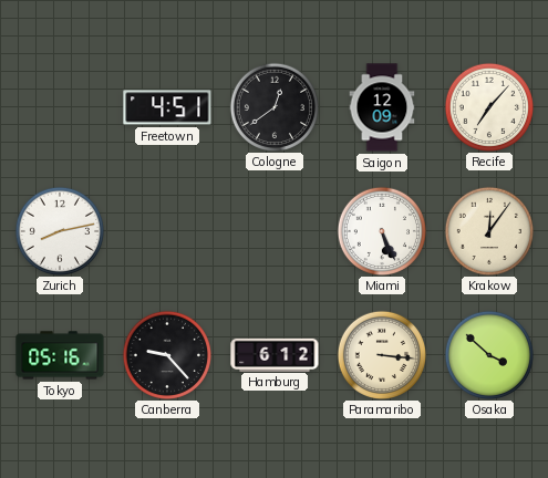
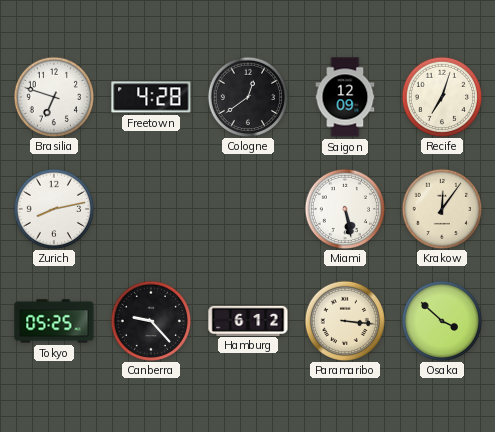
Brasilia: none -> 6:48 (53, 96)
Freetown: 4:51 -> 4:28 (151, 97)
Recife: 7:07 -> 7:03 (441, 96)
Miami: 5:26 -> 5:28 (344, 208)
Tokyo: 05:16 -> 05:25 (54, 321)
